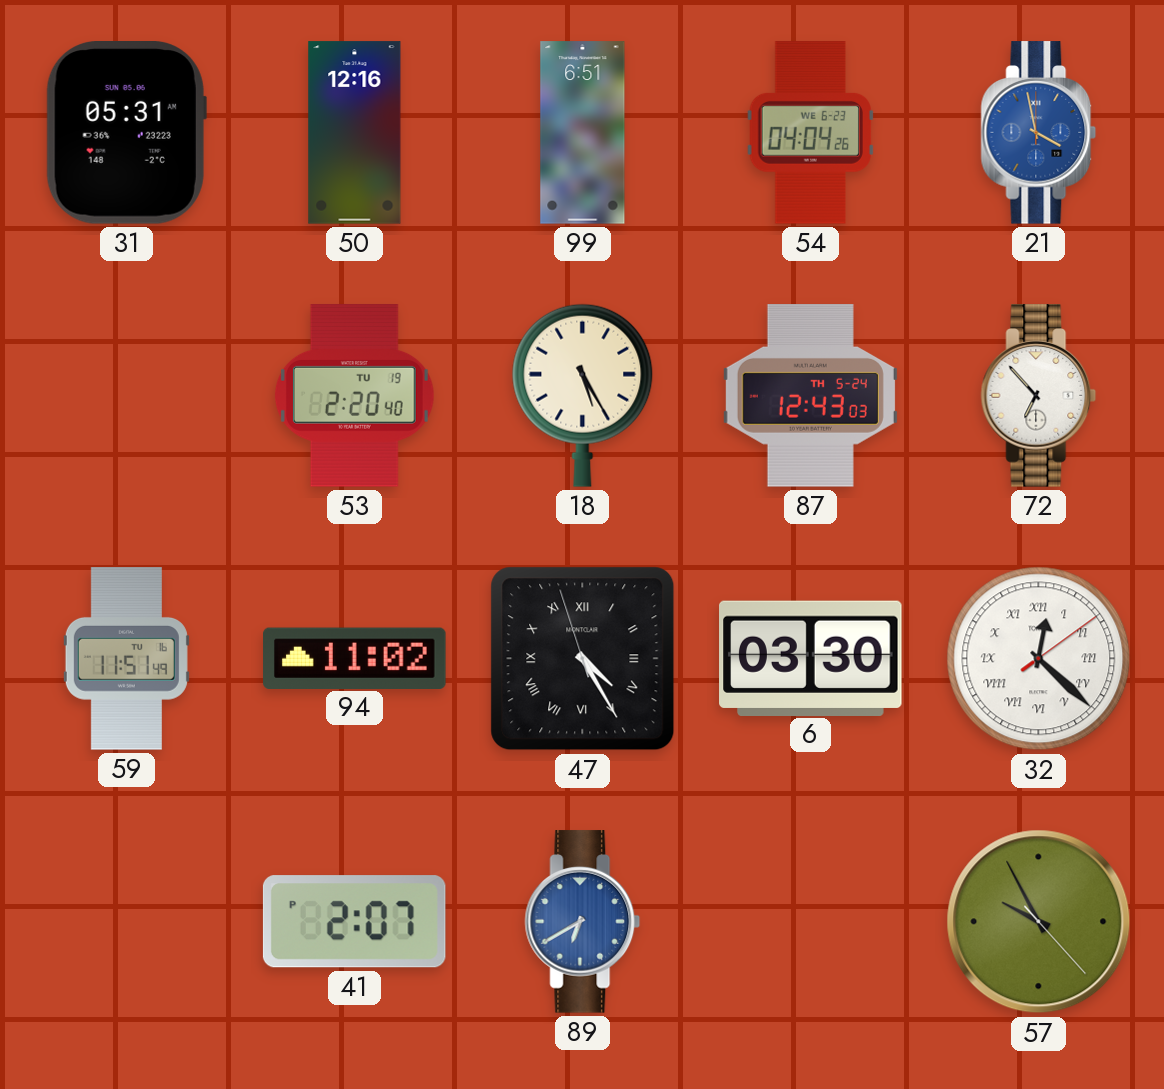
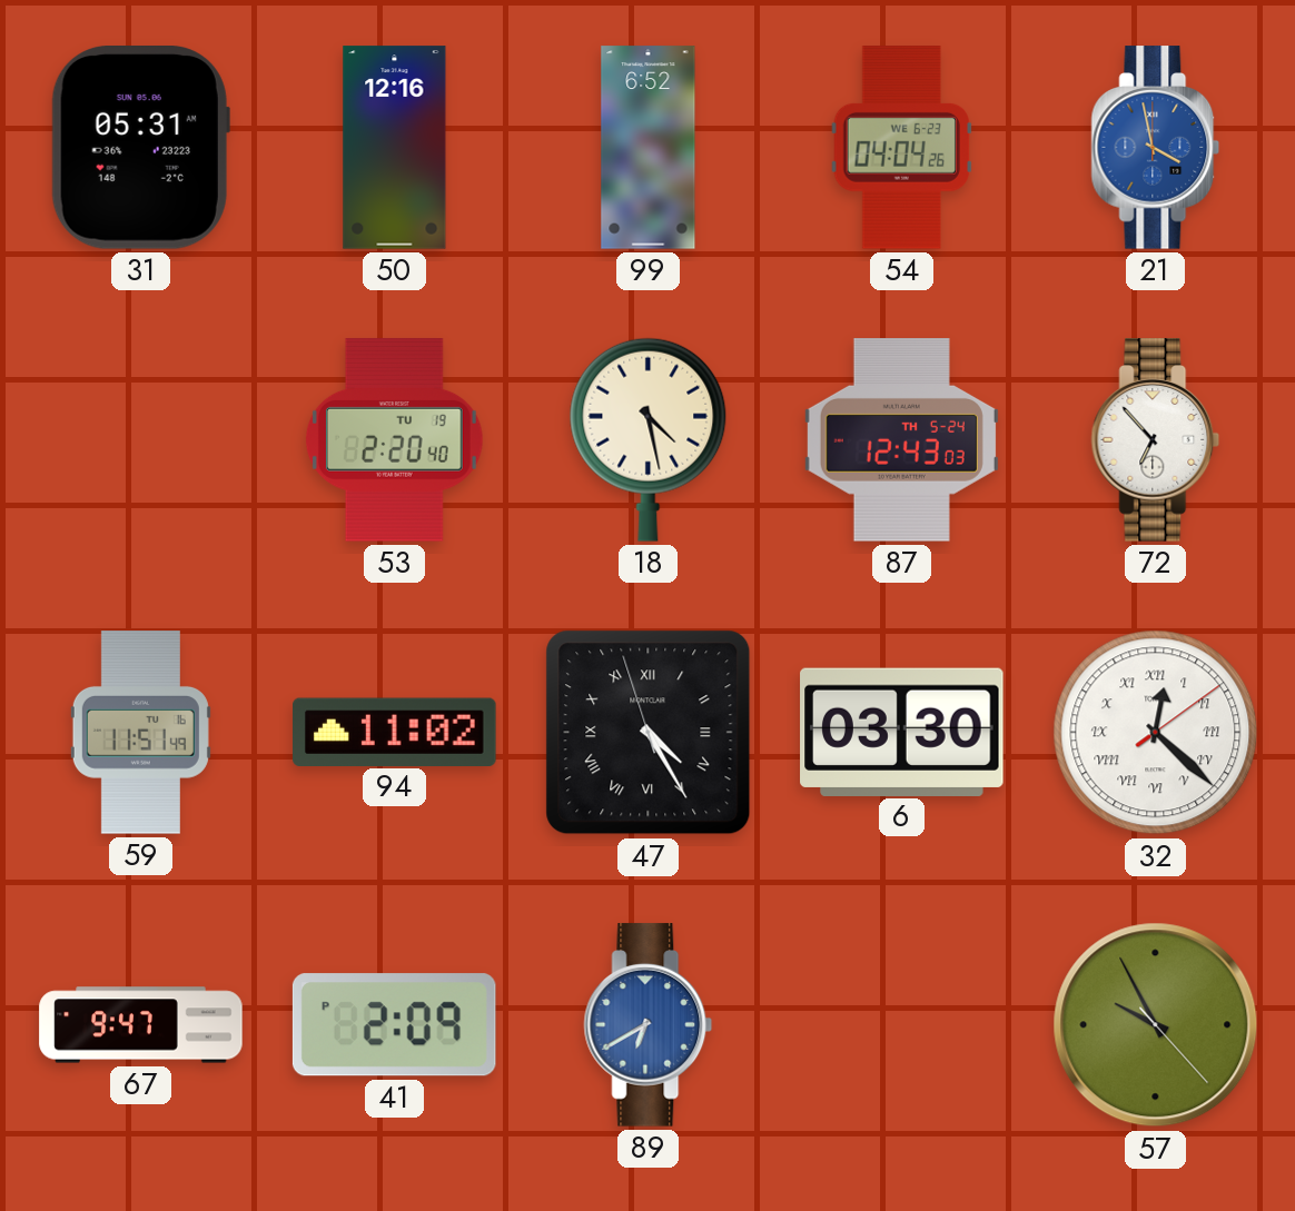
99: 6:51 -> 6:52 (649, 148)
18: 5:25 -> 4:28 (649, 439)
67: none -> 9:47 (141, 1025)
41: 2:07 -> 2:09 (394, 1025)
